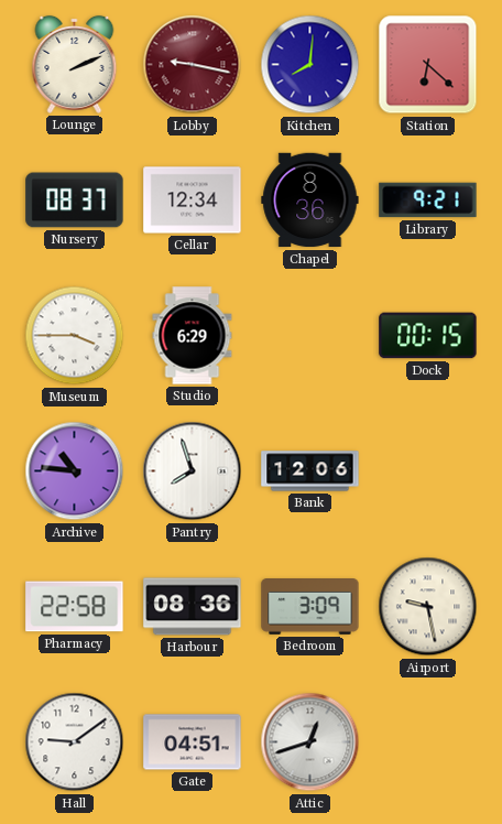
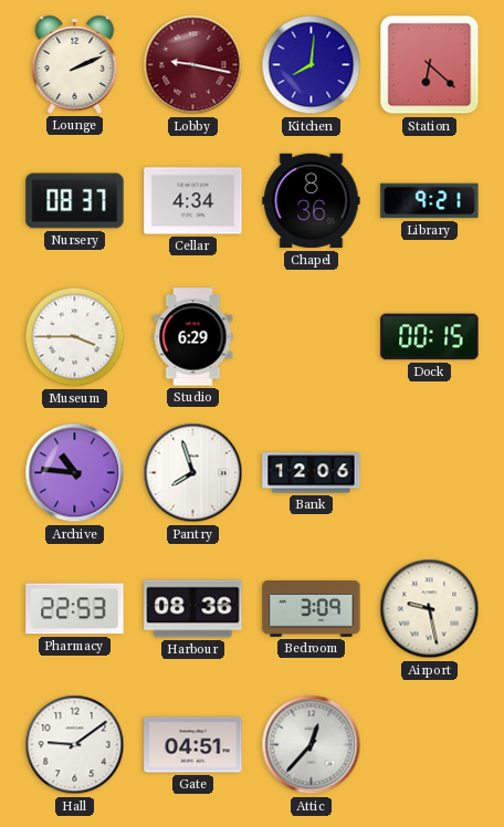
Cellar: 12:34 -> 4:34 (193, 201)
Pharmacy: 22:58 -> 22:53 (75, 609)
Attic: 12:42 -> 12:37 (312, 745)
